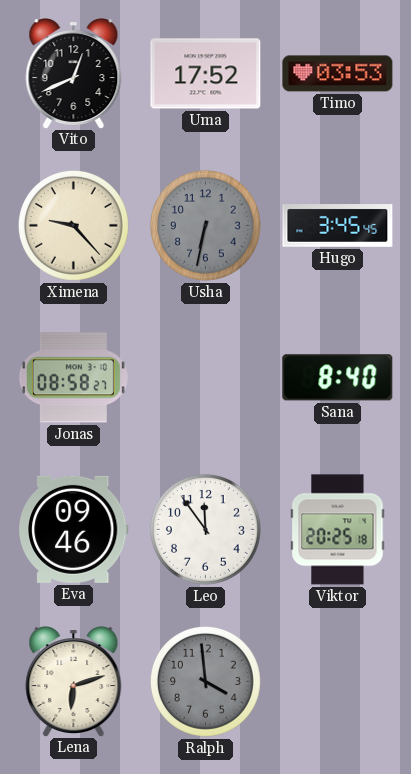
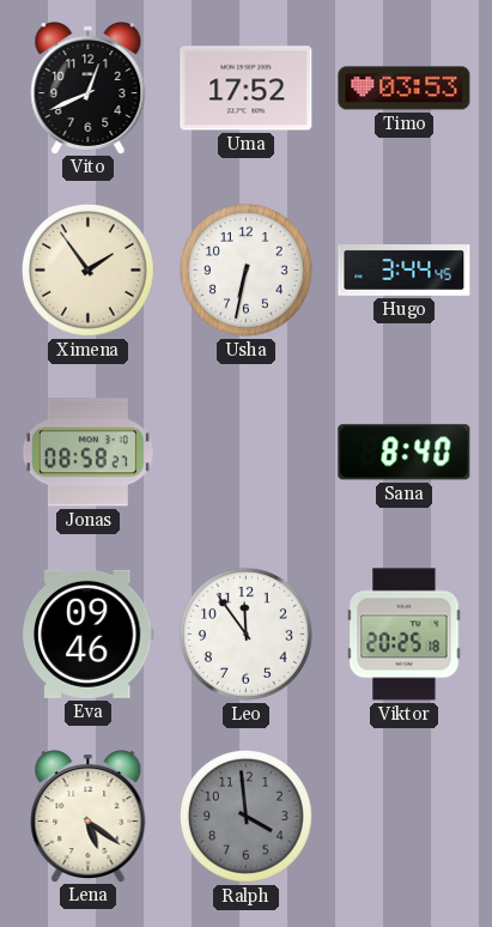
Ximena: 9:23 -> 1:54 (87, 269)
Usha dial: grey -> white (245, 269)
Hugo: 3:45 -> 3:44 (405, 271)
Lena: 6:12 -> 5:21 (89, 817)
